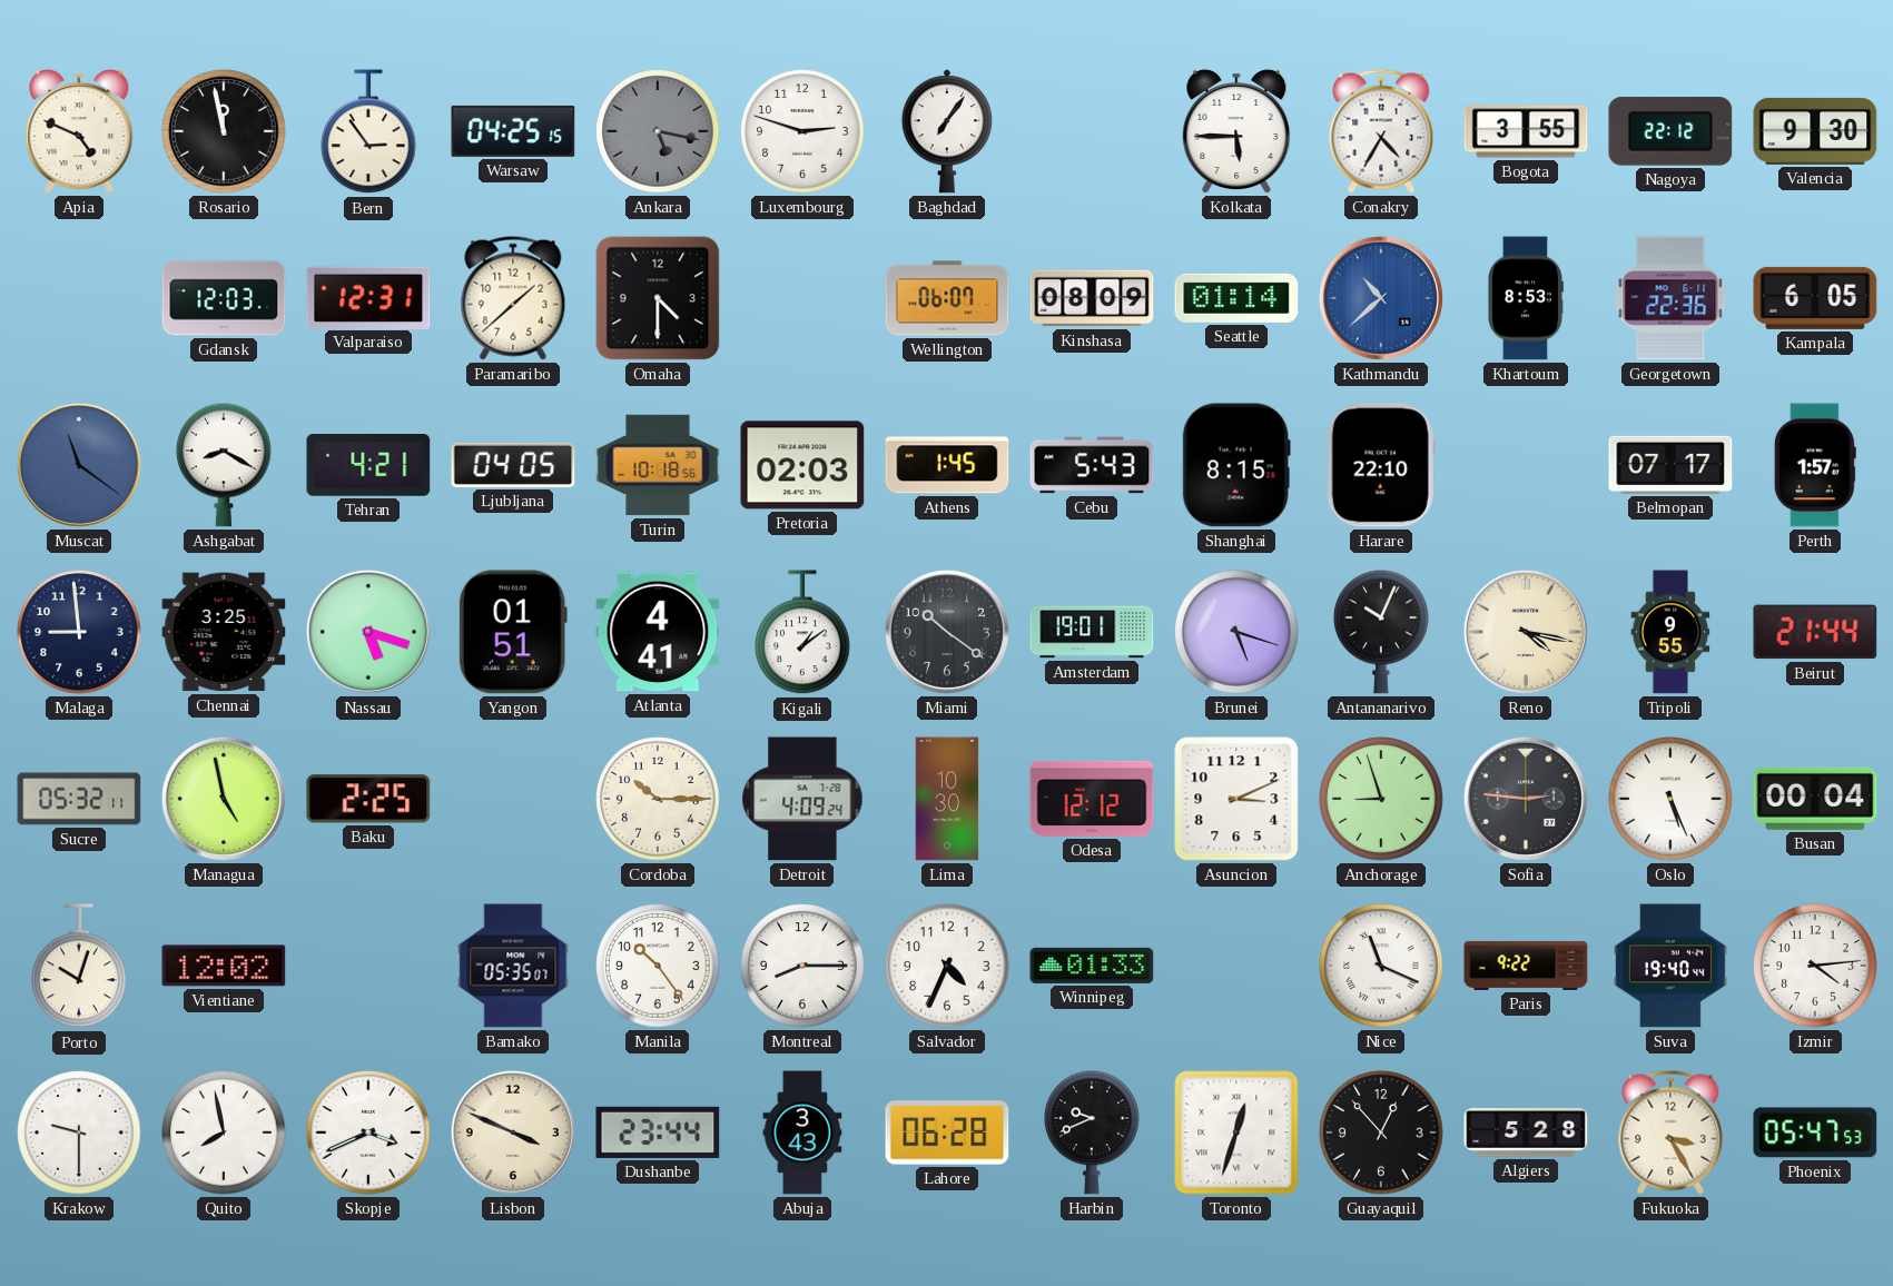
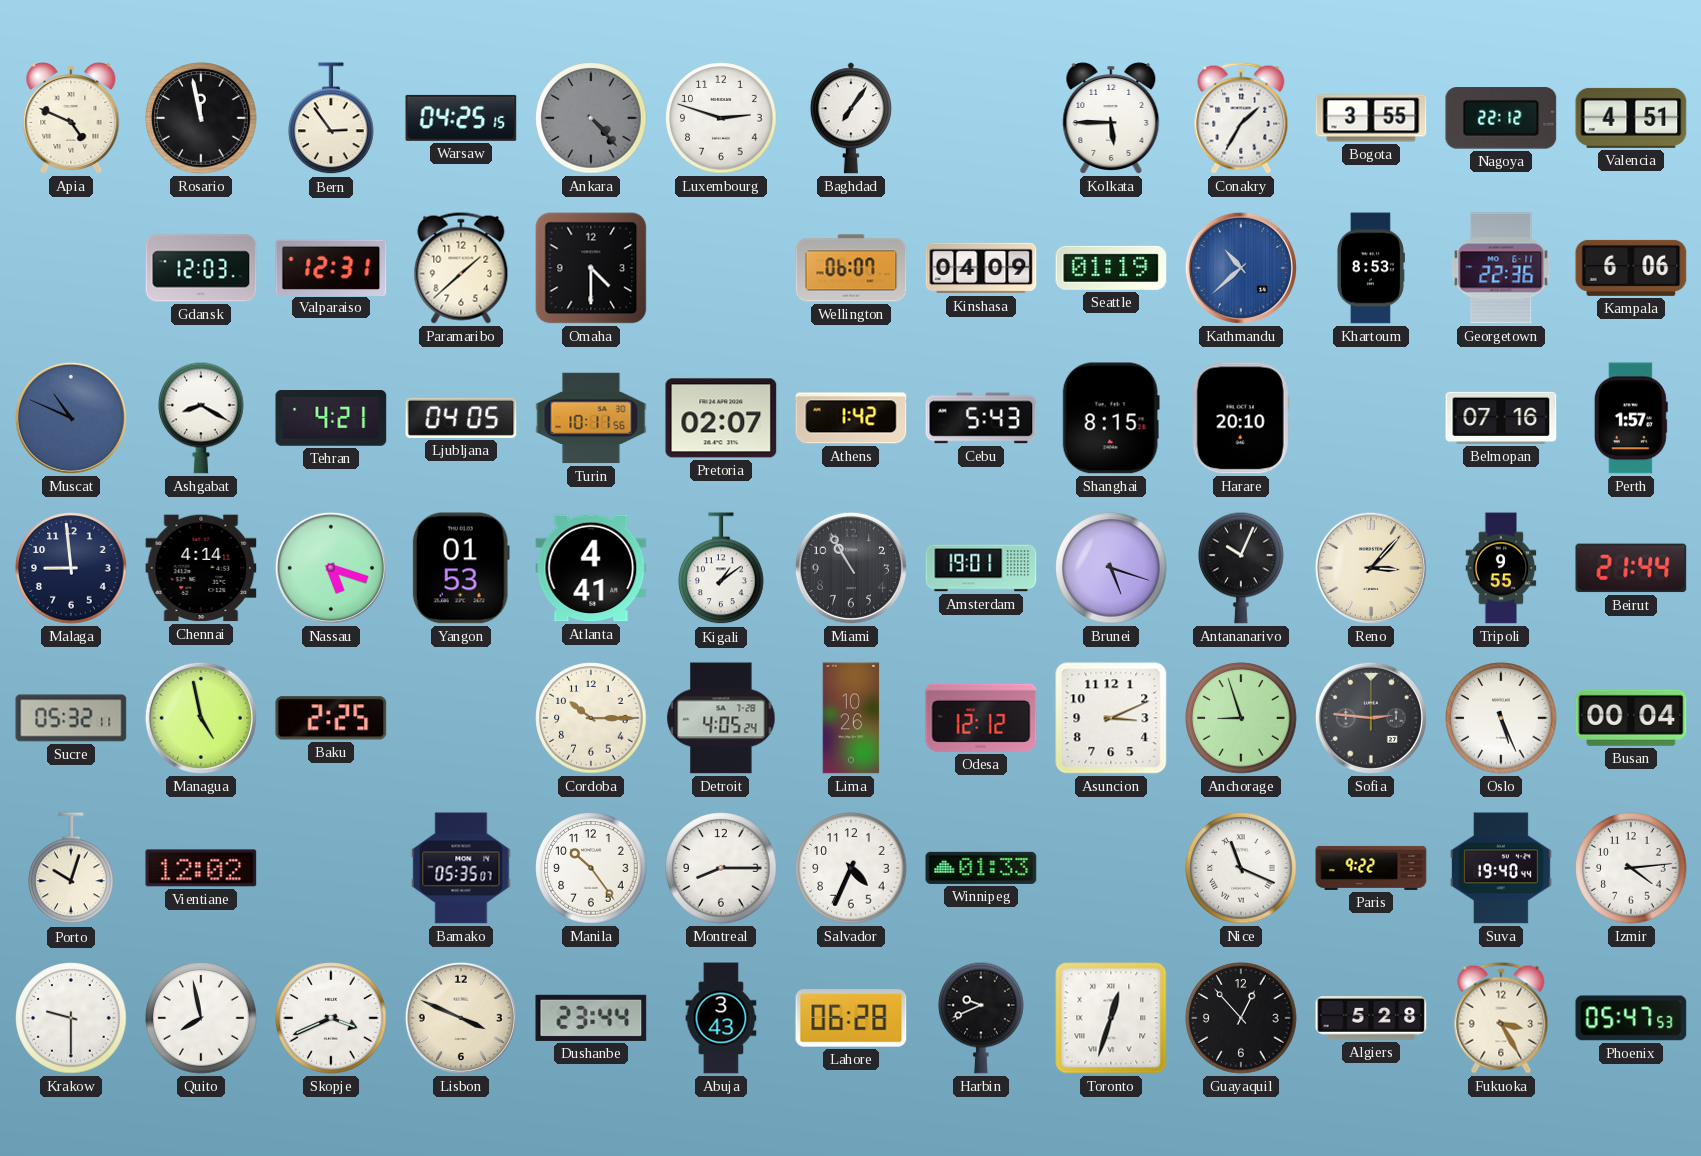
Ankara: 5:17 -> 4:23 (591, 118)
Conakry: 4:35 -> 1:35 (1241, 118)
Valencia: 9:30 -> 4:51 (1631, 118)
Kinshasa: 08:09 -> 04:09 (981, 268)
Seattle: 01:14 -> 01:19 (1111, 268)
Kampala: 6:05 -> 6:06 (1631, 268)
Muscat: 11:21 -> 10:49 (71, 418)
Turin: 10:18 -> 10:11 (591, 418)
Pretoria: 02:03 -> 02:07 (721, 418)
Athens: 1:45 -> 1:42 (851, 418)
Harare: 22:10 -> 20:10 (1241, 418)
Belmopan: 07:17 -> 07:16 (1501, 418)
Chennai: 3:25 -> 4:14 (201, 568)
Yangon: 01:51 -> 01:53 (461, 568)
Miami: 10:21 -> 10:55 (851, 568)
Reno: 4:17 -> 3:07 (1371, 568)
Detroit: 4:09 -> 4:05 (721, 718)
Lima: 10:30 -> 10:26 (851, 718)
